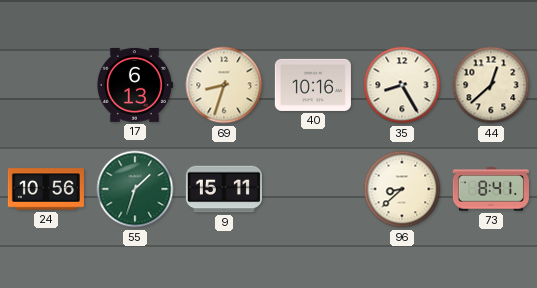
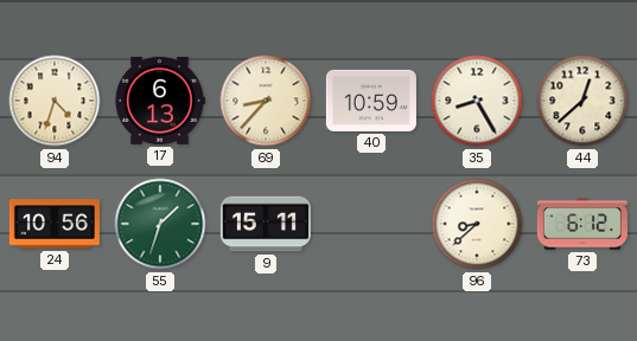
94: none -> 4:33 (55, 101)
69: 8:33 -> 8:37 (266, 101)
40: 10:16 -> 10:59 (371, 101)
73: 8:41 -> 6:12 (582, 224)
